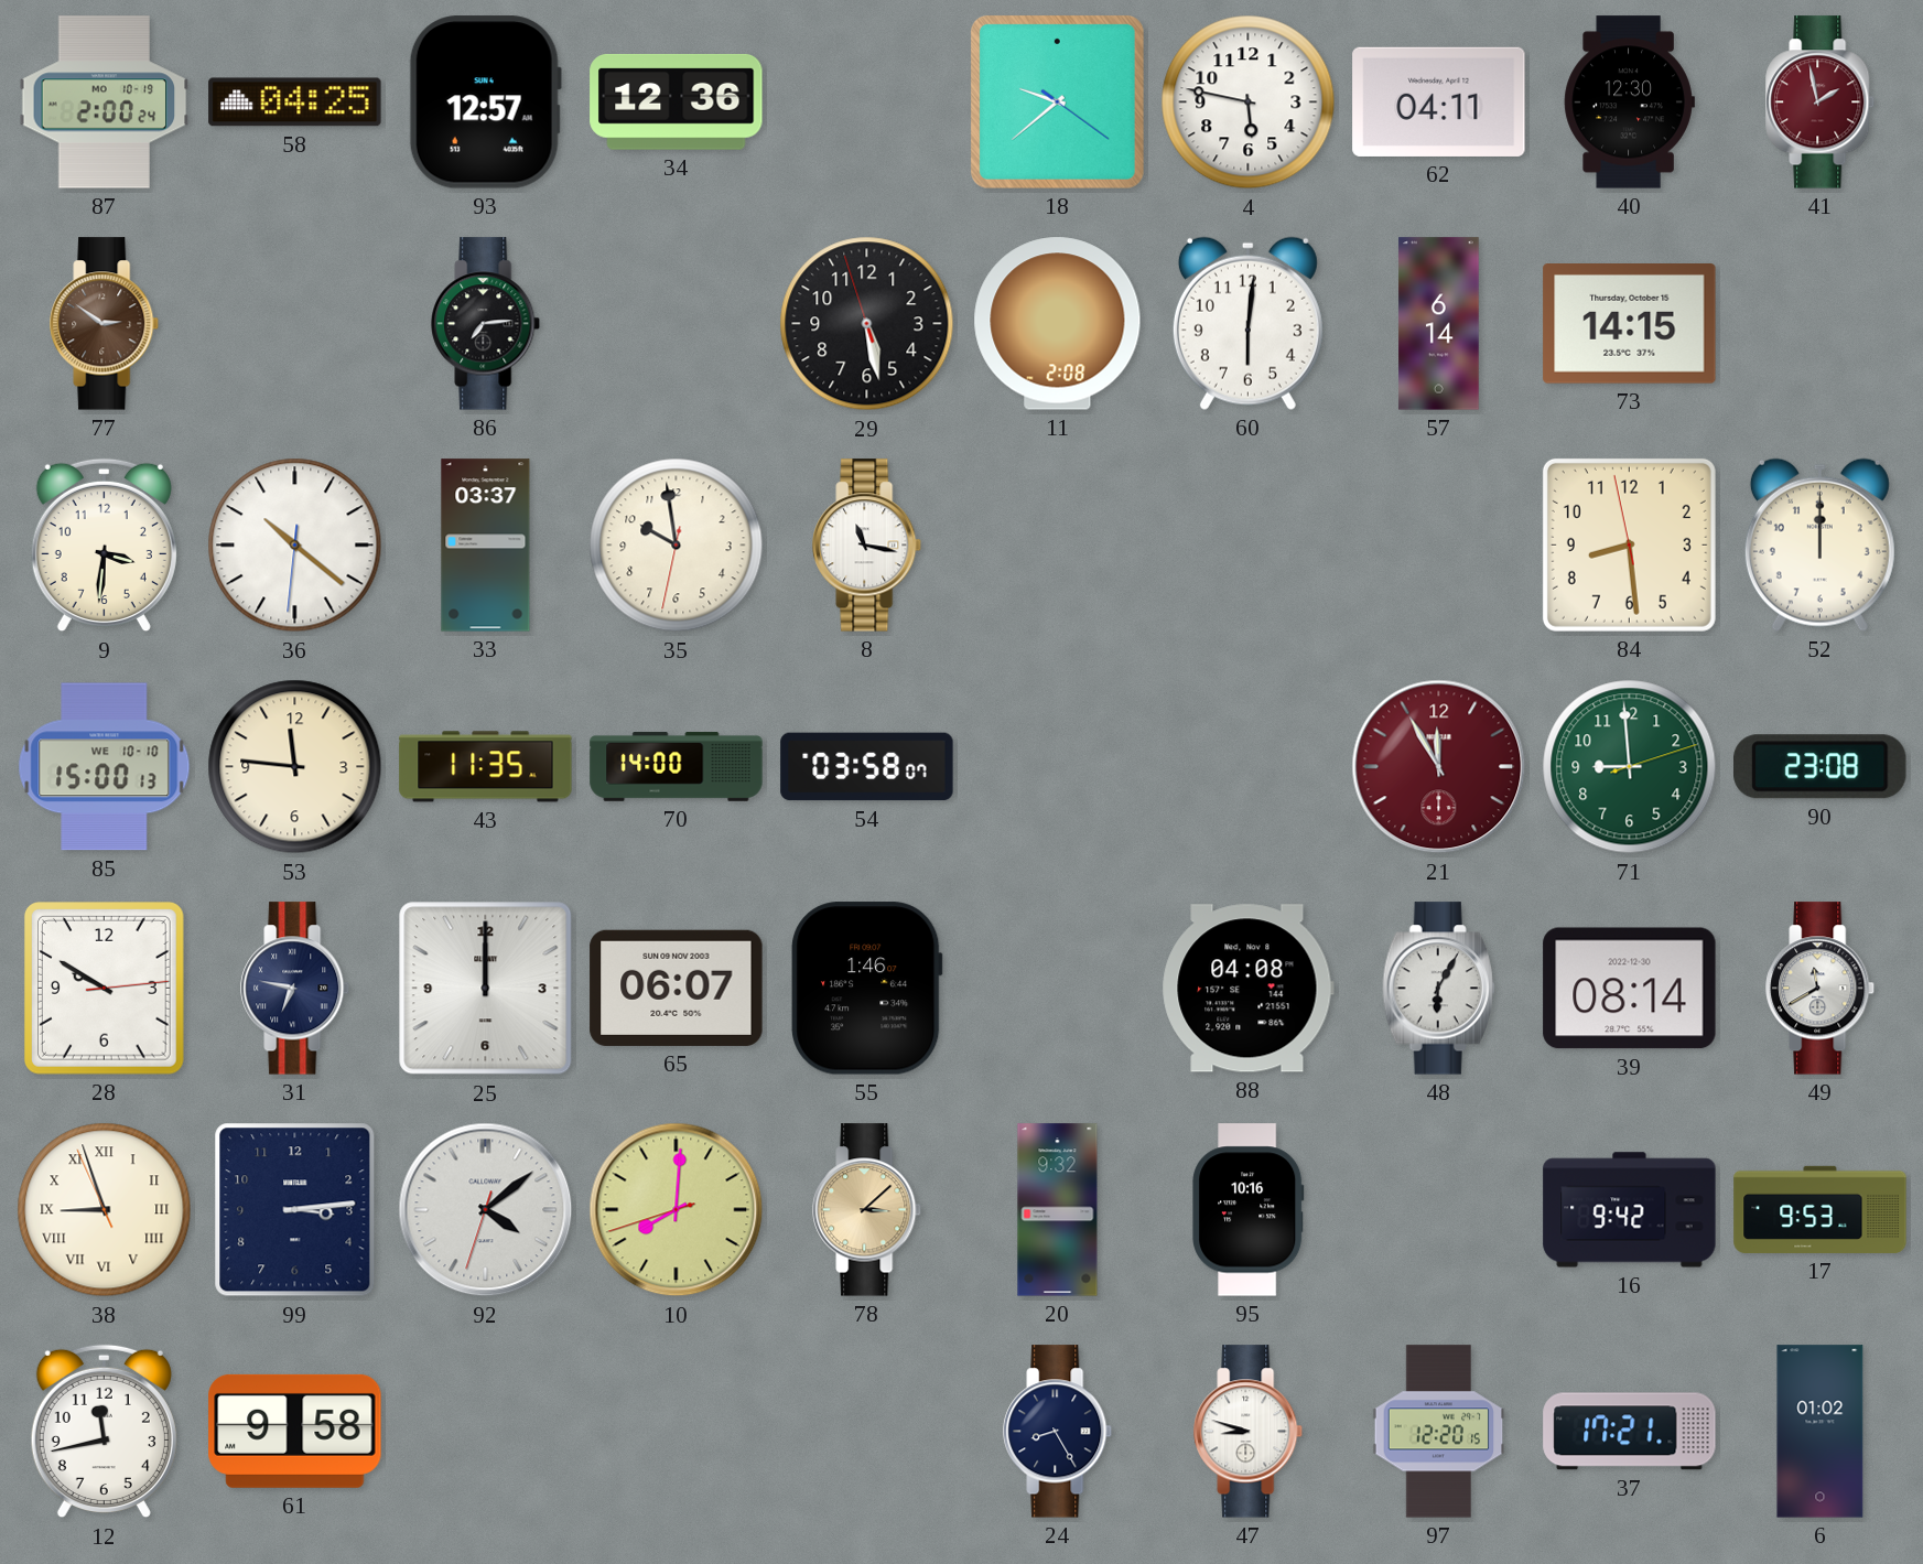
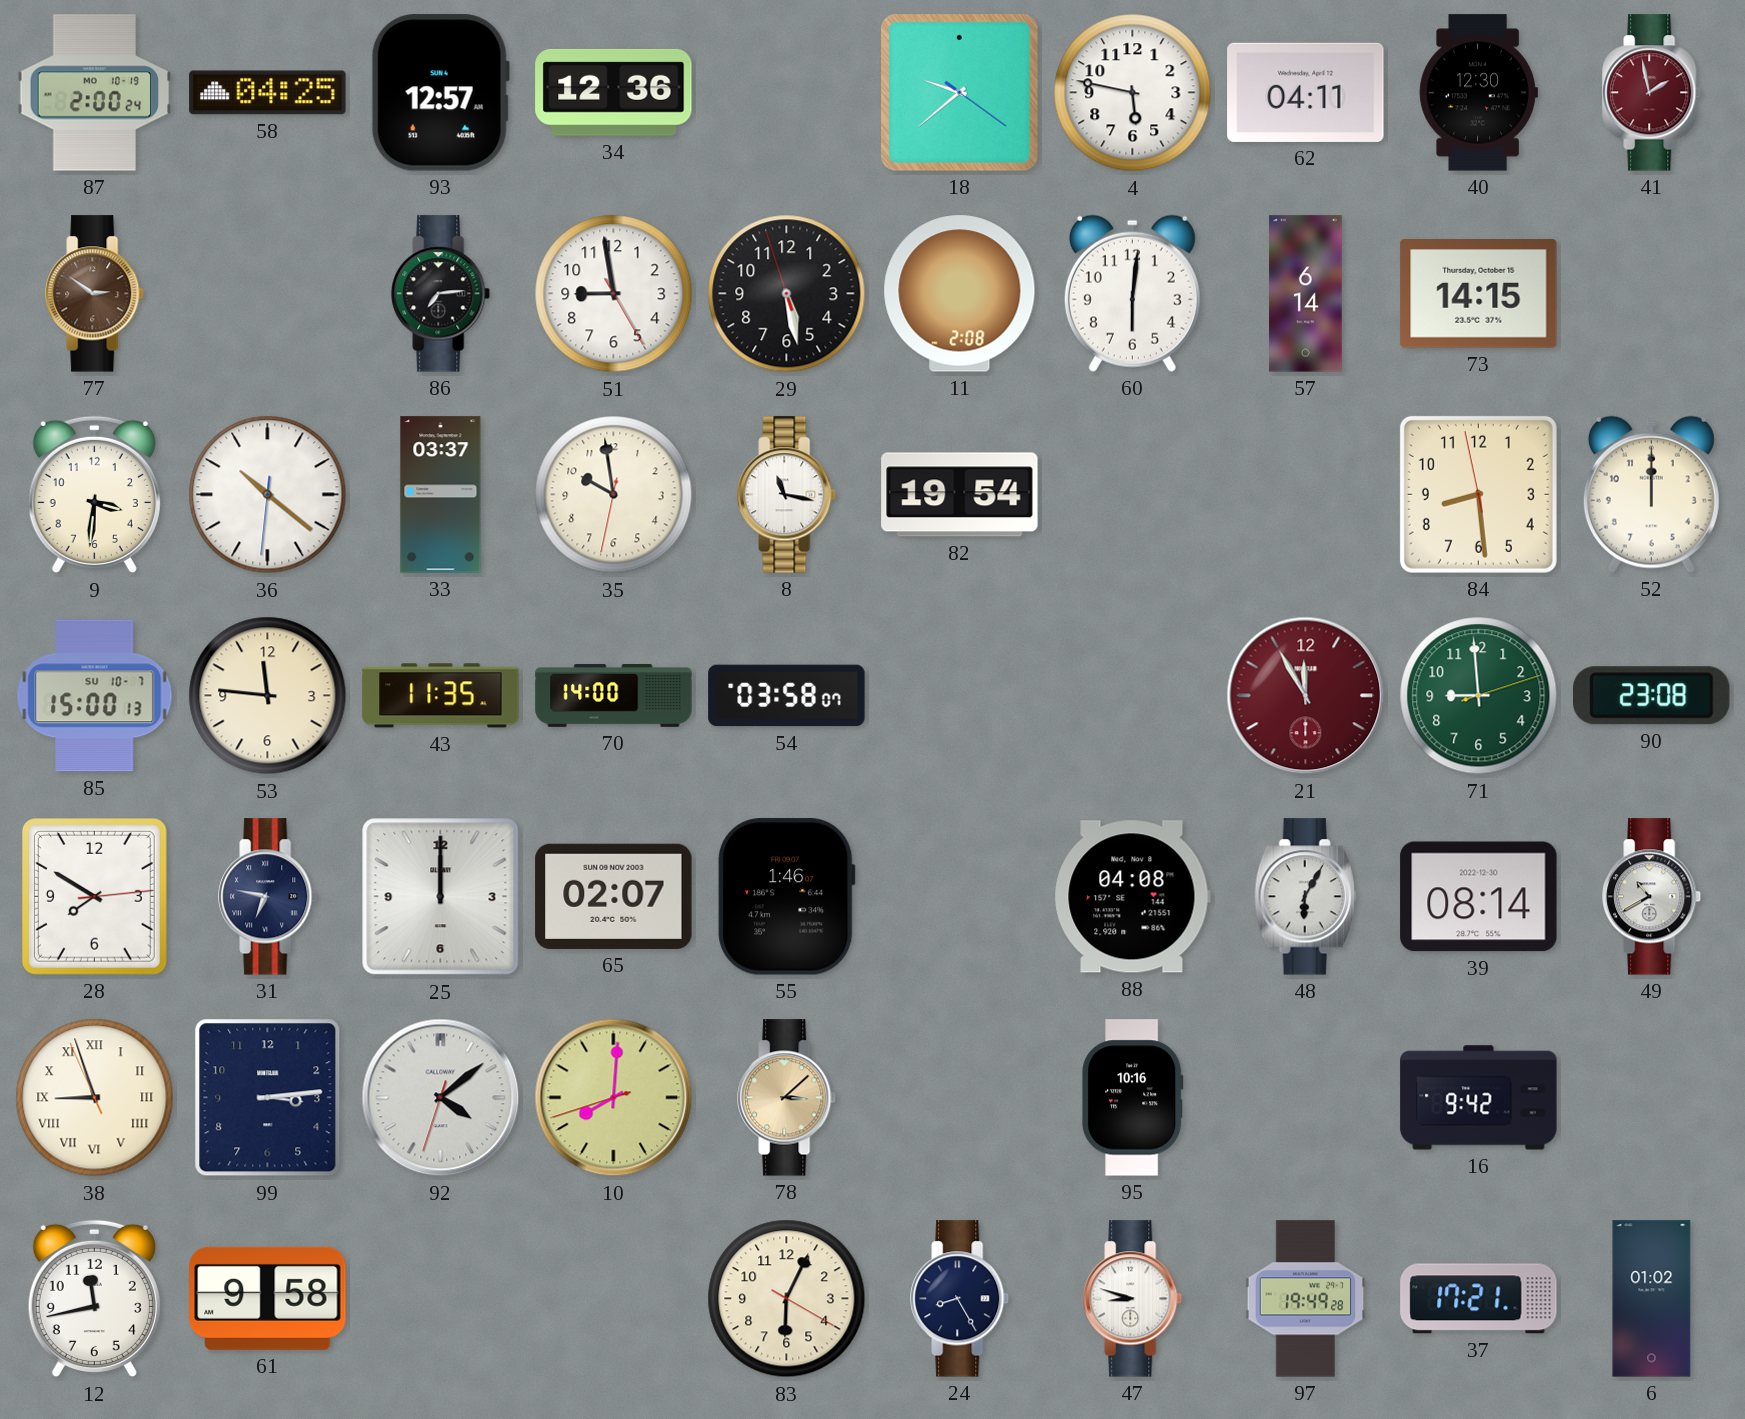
51: none -> 8:58 (614, 294)
82: none -> 19:54 (960, 495)
85 date: WE 10-10 -> SU 10-7 (95, 696)
28: 9:50 -> 7:50 (94, 897)
65: 06:07 -> 02:07 (614, 896)
49: 11:40 -> 10:40 (1652, 897)
20: 9:32 -> none (1058, 1210)
17: 9:53 -> none (1821, 1209)
83: none -> 6:04 (787, 1299)
97: 12:20 -> 19:49 (1306, 1299)
